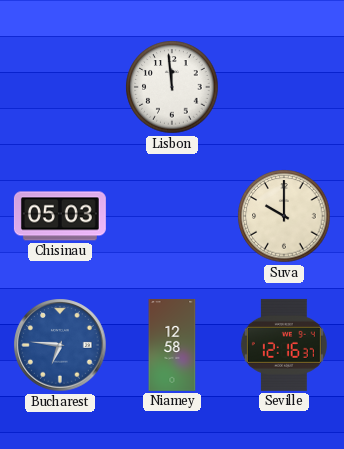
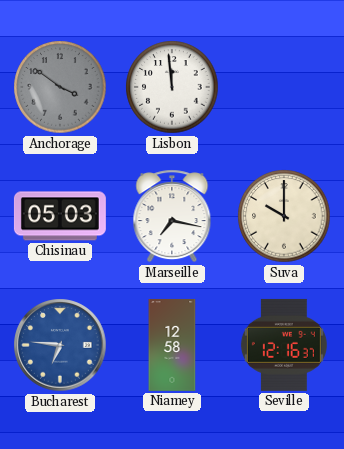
Anchorage: none -> 3:51 (60, 87)
Marseille: none -> 7:17 (172, 216)
